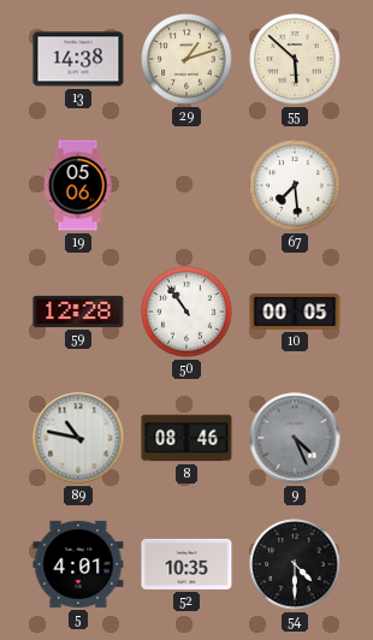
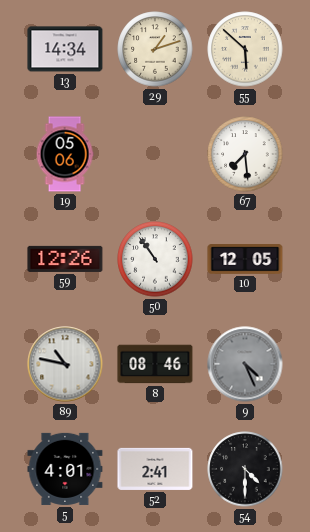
13: 14:38 -> 14:34 (65, 49)
59: 12:28 -> 12:26 (65, 259)
10: 00:05 -> 12:05 (245, 259)
52: 10:35 -> 2:41 (155, 469)
